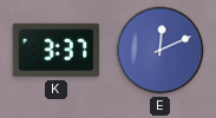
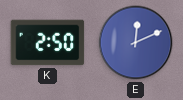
K: 3:37 -> 2:50 (48, 43)
